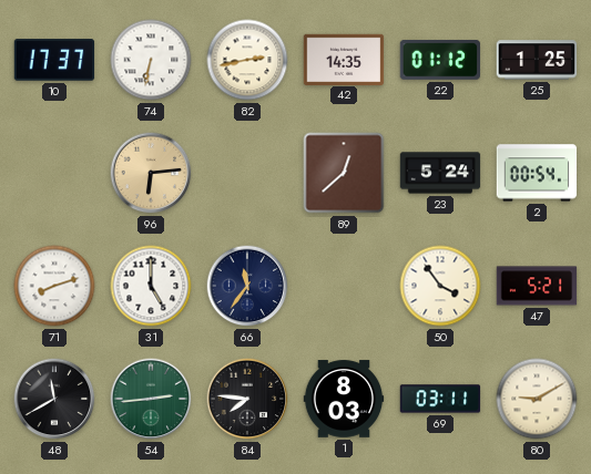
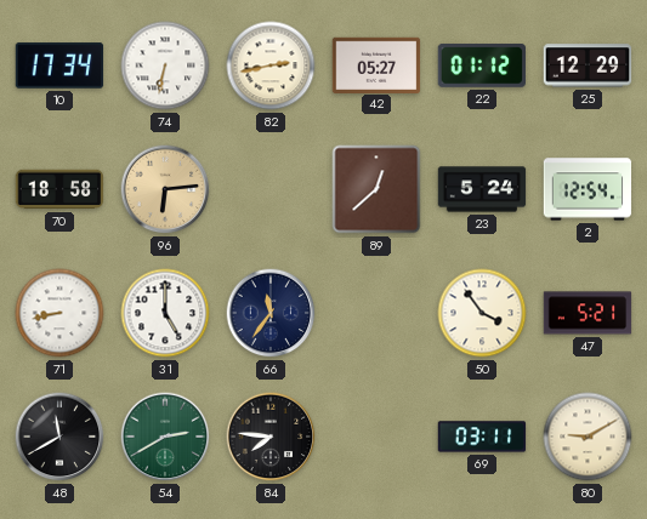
10: 17:37 -> 17:34 (59, 65)
42: 14:35 -> 05:27 (376, 64)
25: 1:25 -> 12:29 (588, 65)
70: none -> 18:58 (59, 189)
2: 00:54 -> 12:54 (588, 189)
71: 8:12 -> 8:43 (59, 313)
54: 2:44 -> 2:40 (165, 437)
1: 8:03 -> none (344, 399)
